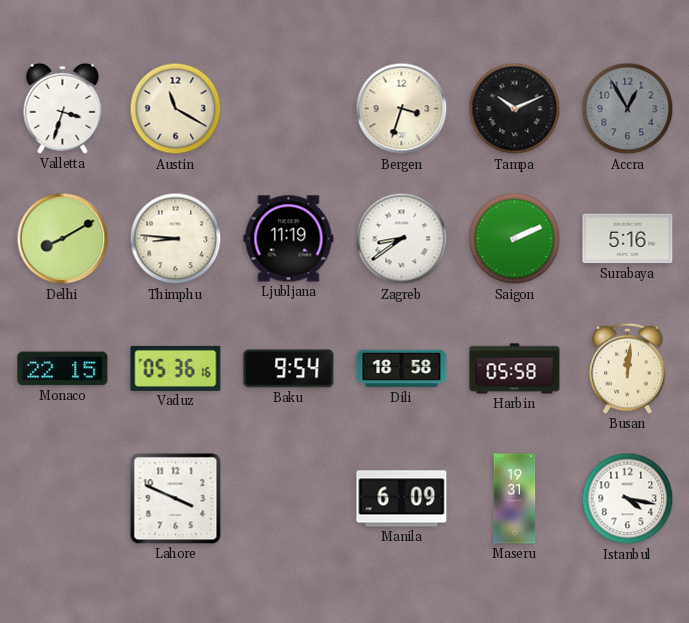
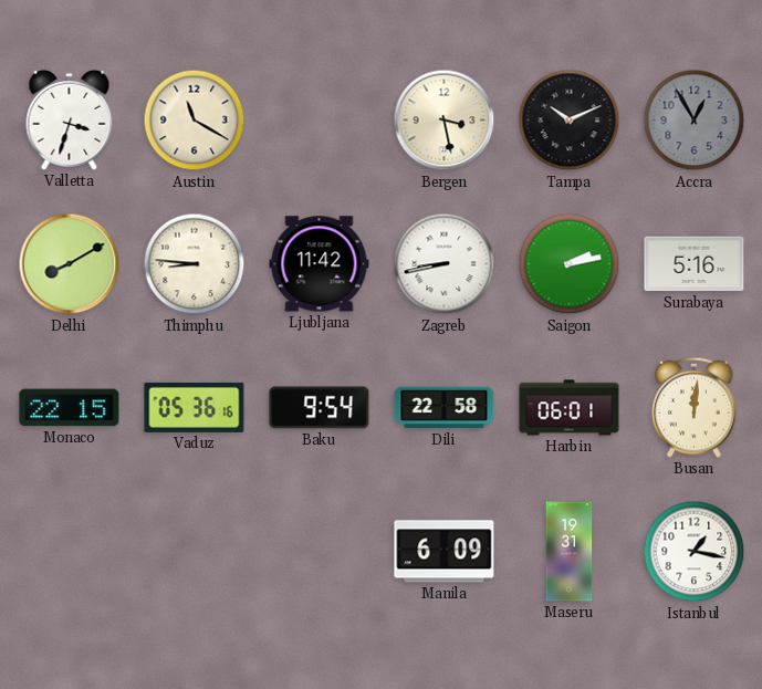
Bergen: 3:33 -> 3:28 (445, 121)
Ljubljana: 11:19 -> 11:42 (320, 264)
Zagreb: 8:39 -> 8:43 (445, 264)
Saigon: 2:11 -> 2:13 (570, 264)
Dili: 18:58 -> 22:58 (445, 408)
Harbin: 05:58 -> 06:01 (570, 408)
Lahore: 3:49 -> none (176, 499)
Istanbul: 4:17 -> 1:17 (695, 552)
